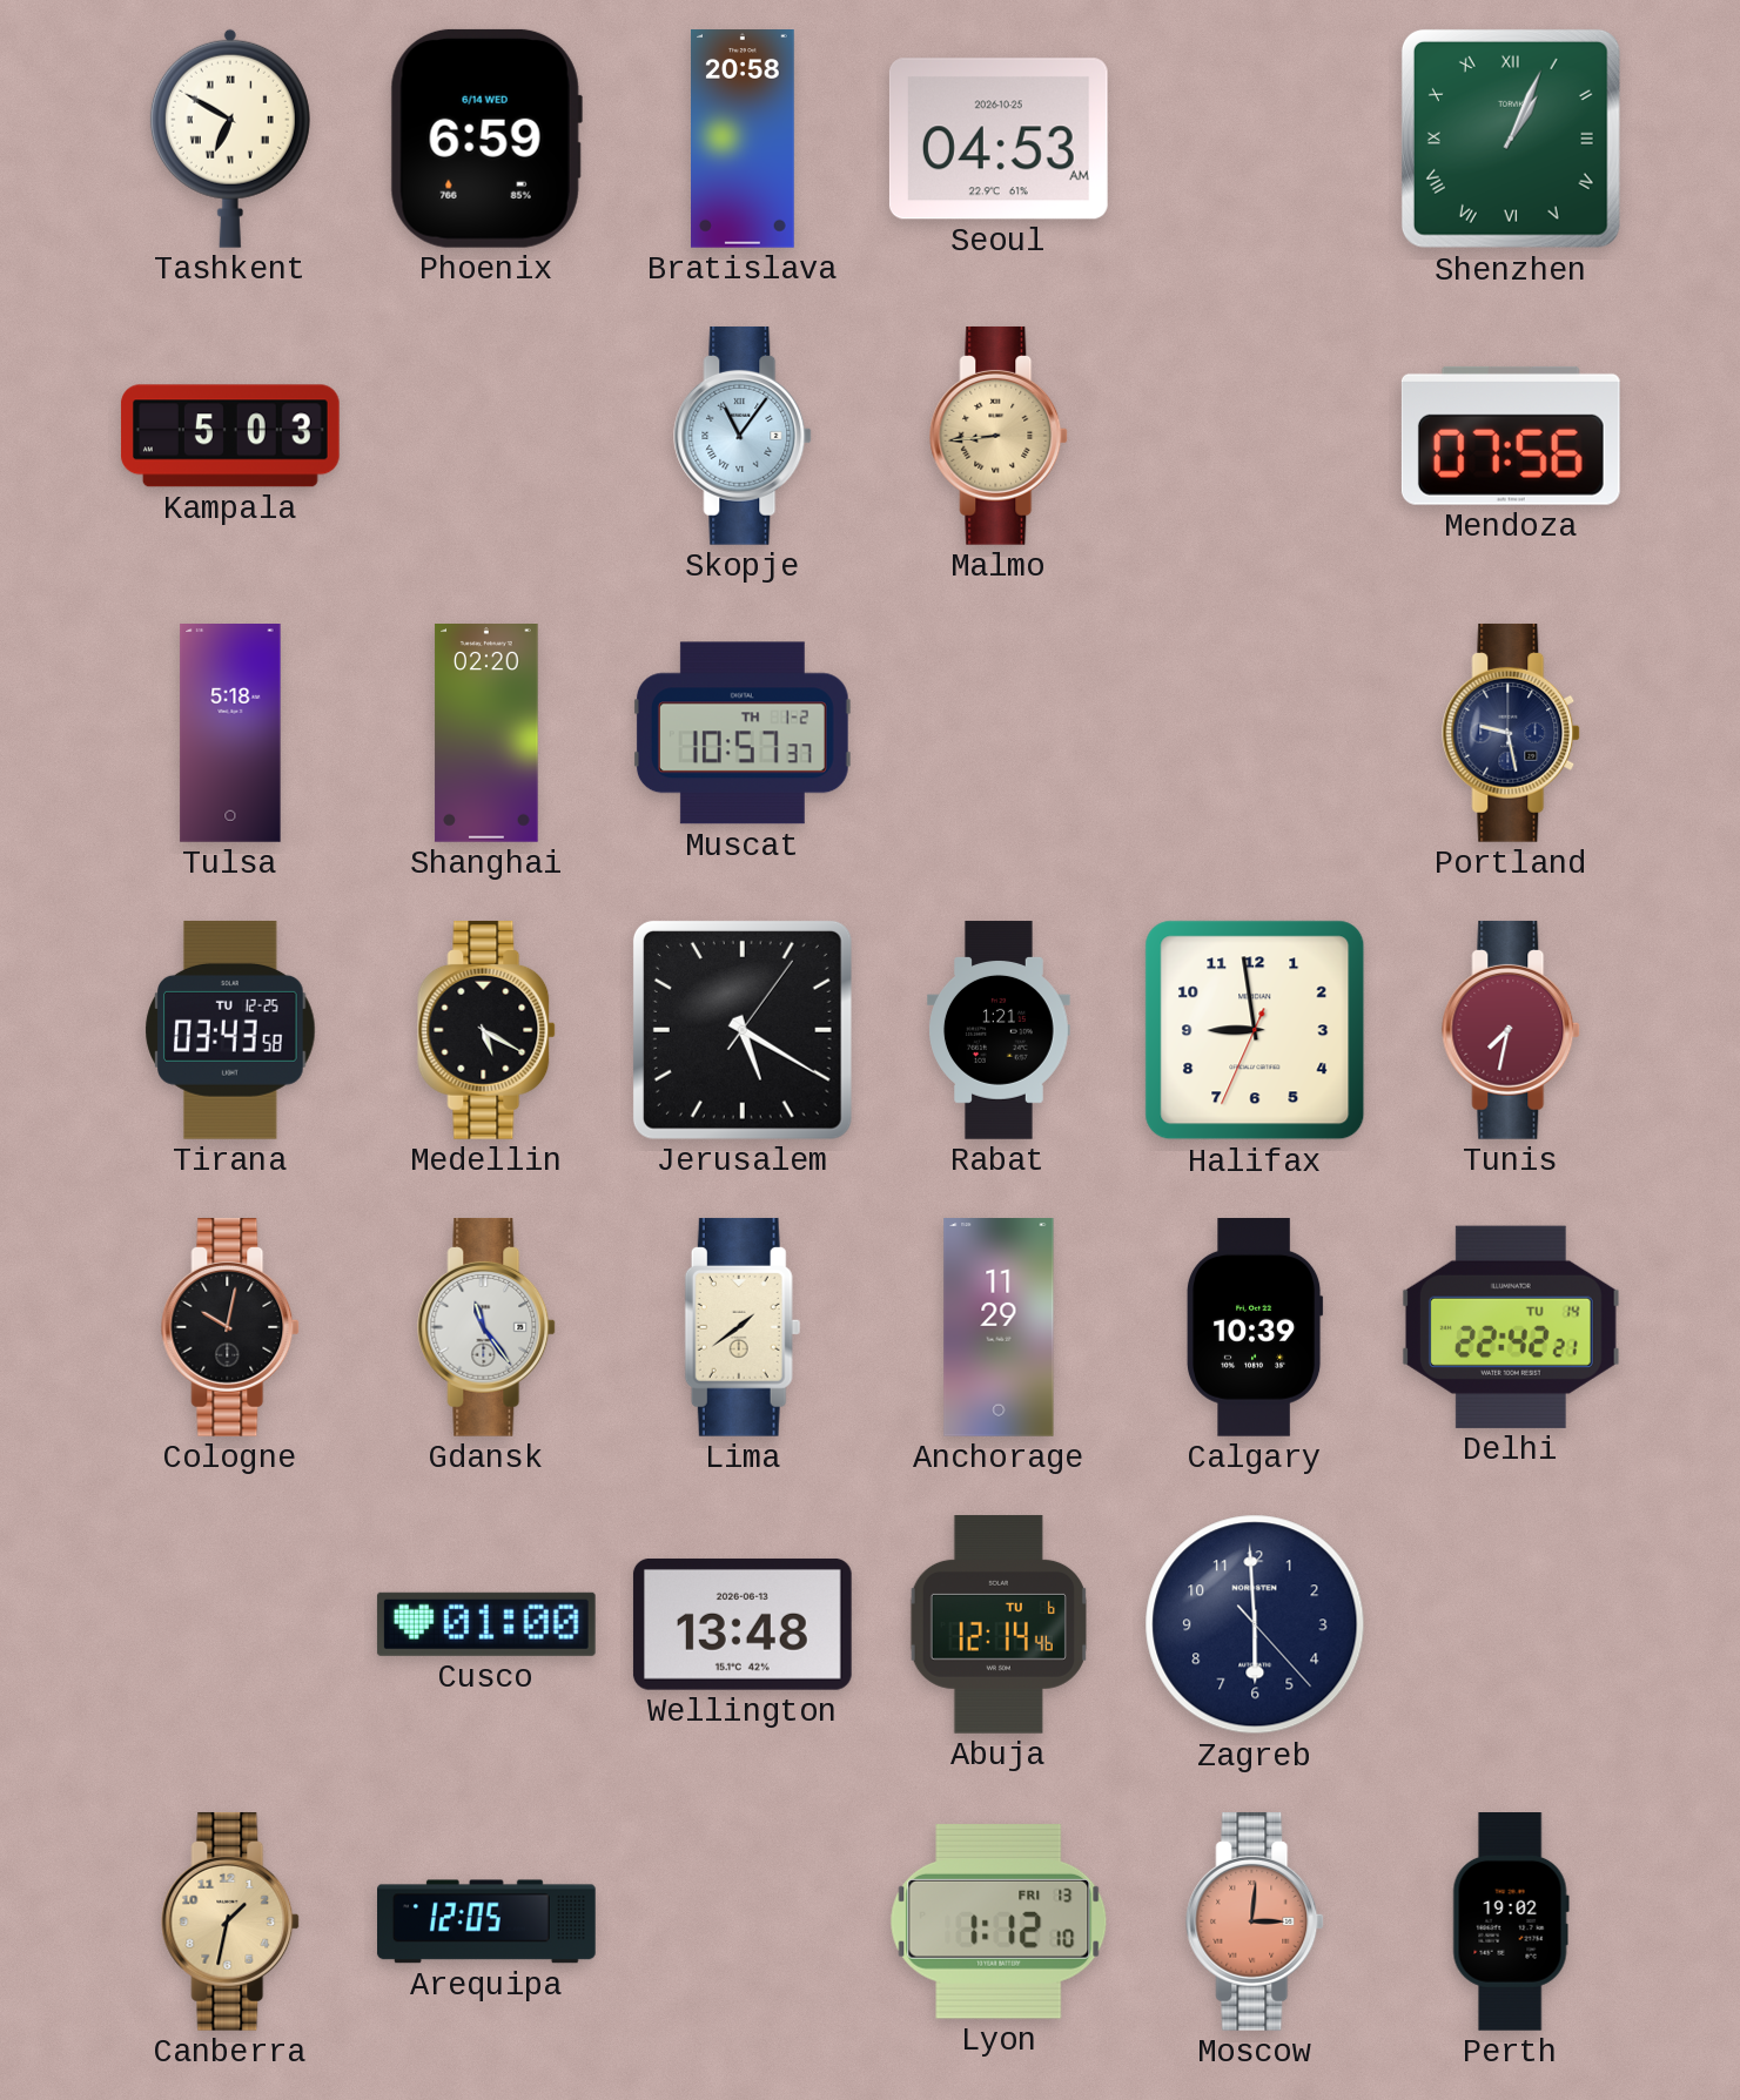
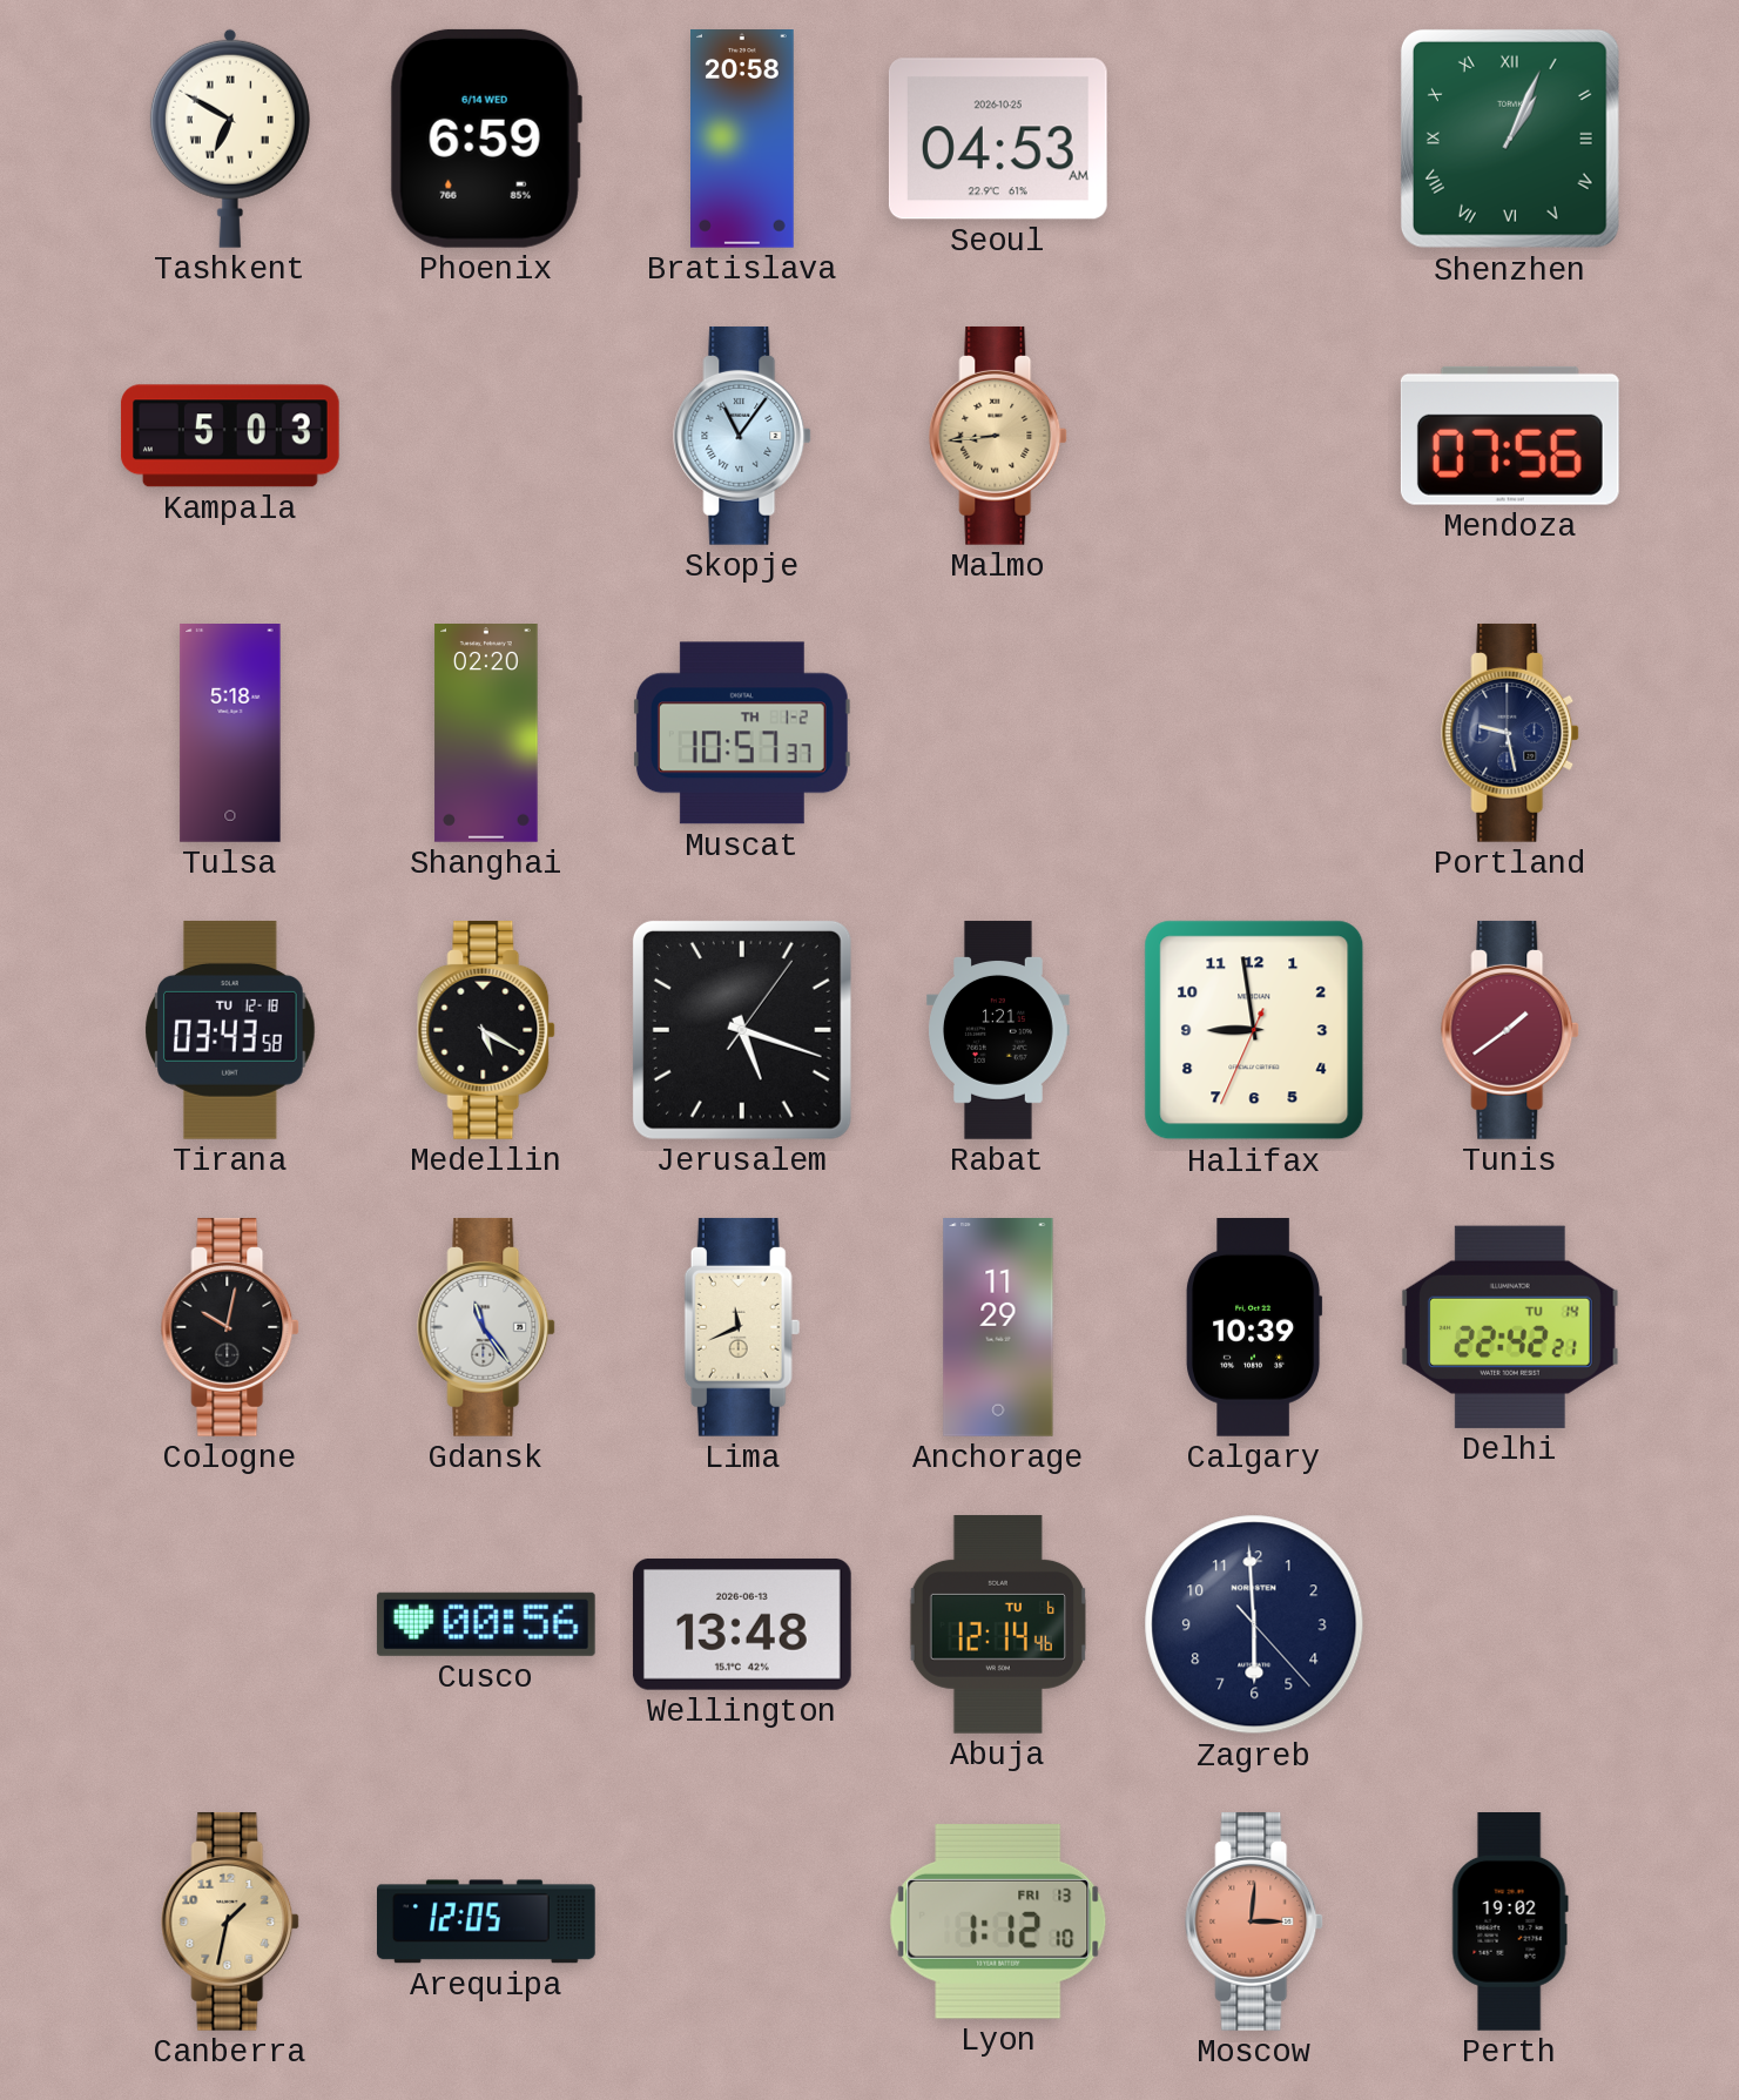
Tirana date: TU 12-25 -> TU 12-18 (230, 1030)
Jerusalem: 5:20 -> 5:18 (742, 1030)
Tunis: 7:32 -> 1:39 (1511, 1030)
Lima: 1:39 -> 11:41 (742, 1327)
Cusco: 01:00 -> 00:56 (486, 1624)
